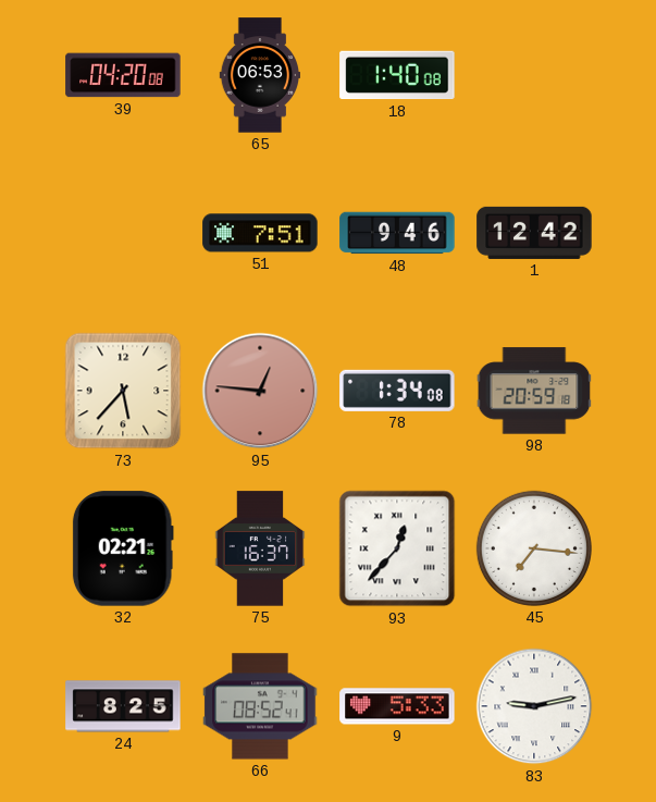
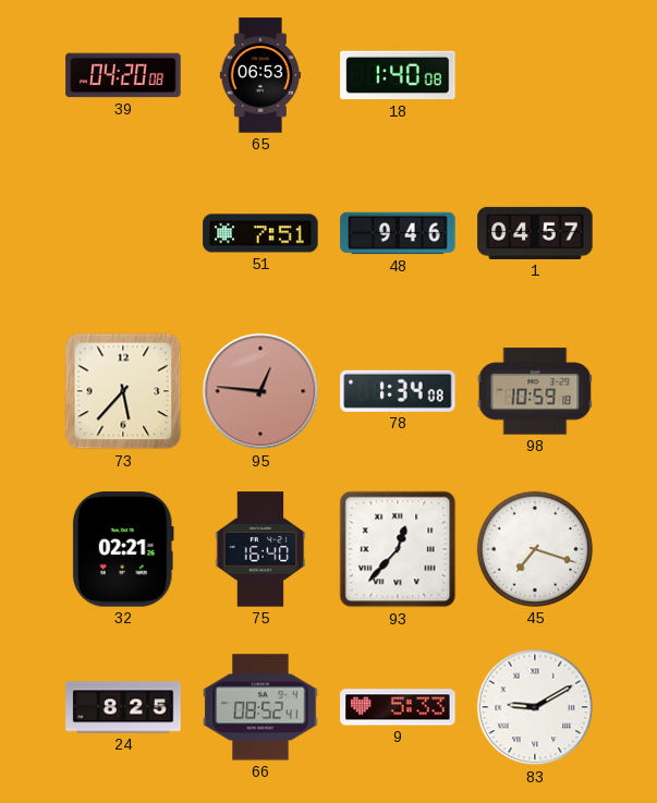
1: 12:42 -> 04:57 (535, 233)
98: 20:59 -> 10:59 (535, 391)
75: 16:37 -> 16:40 (260, 549)
45: 7:16 -> 7:18 (535, 549)
83: 9:13 -> 9:10 (535, 707)
